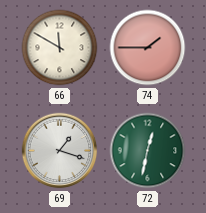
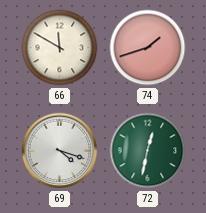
74: 1:45 -> 1:42 (148, 48)
69: 1:18 -> 4:18 (60, 151)
